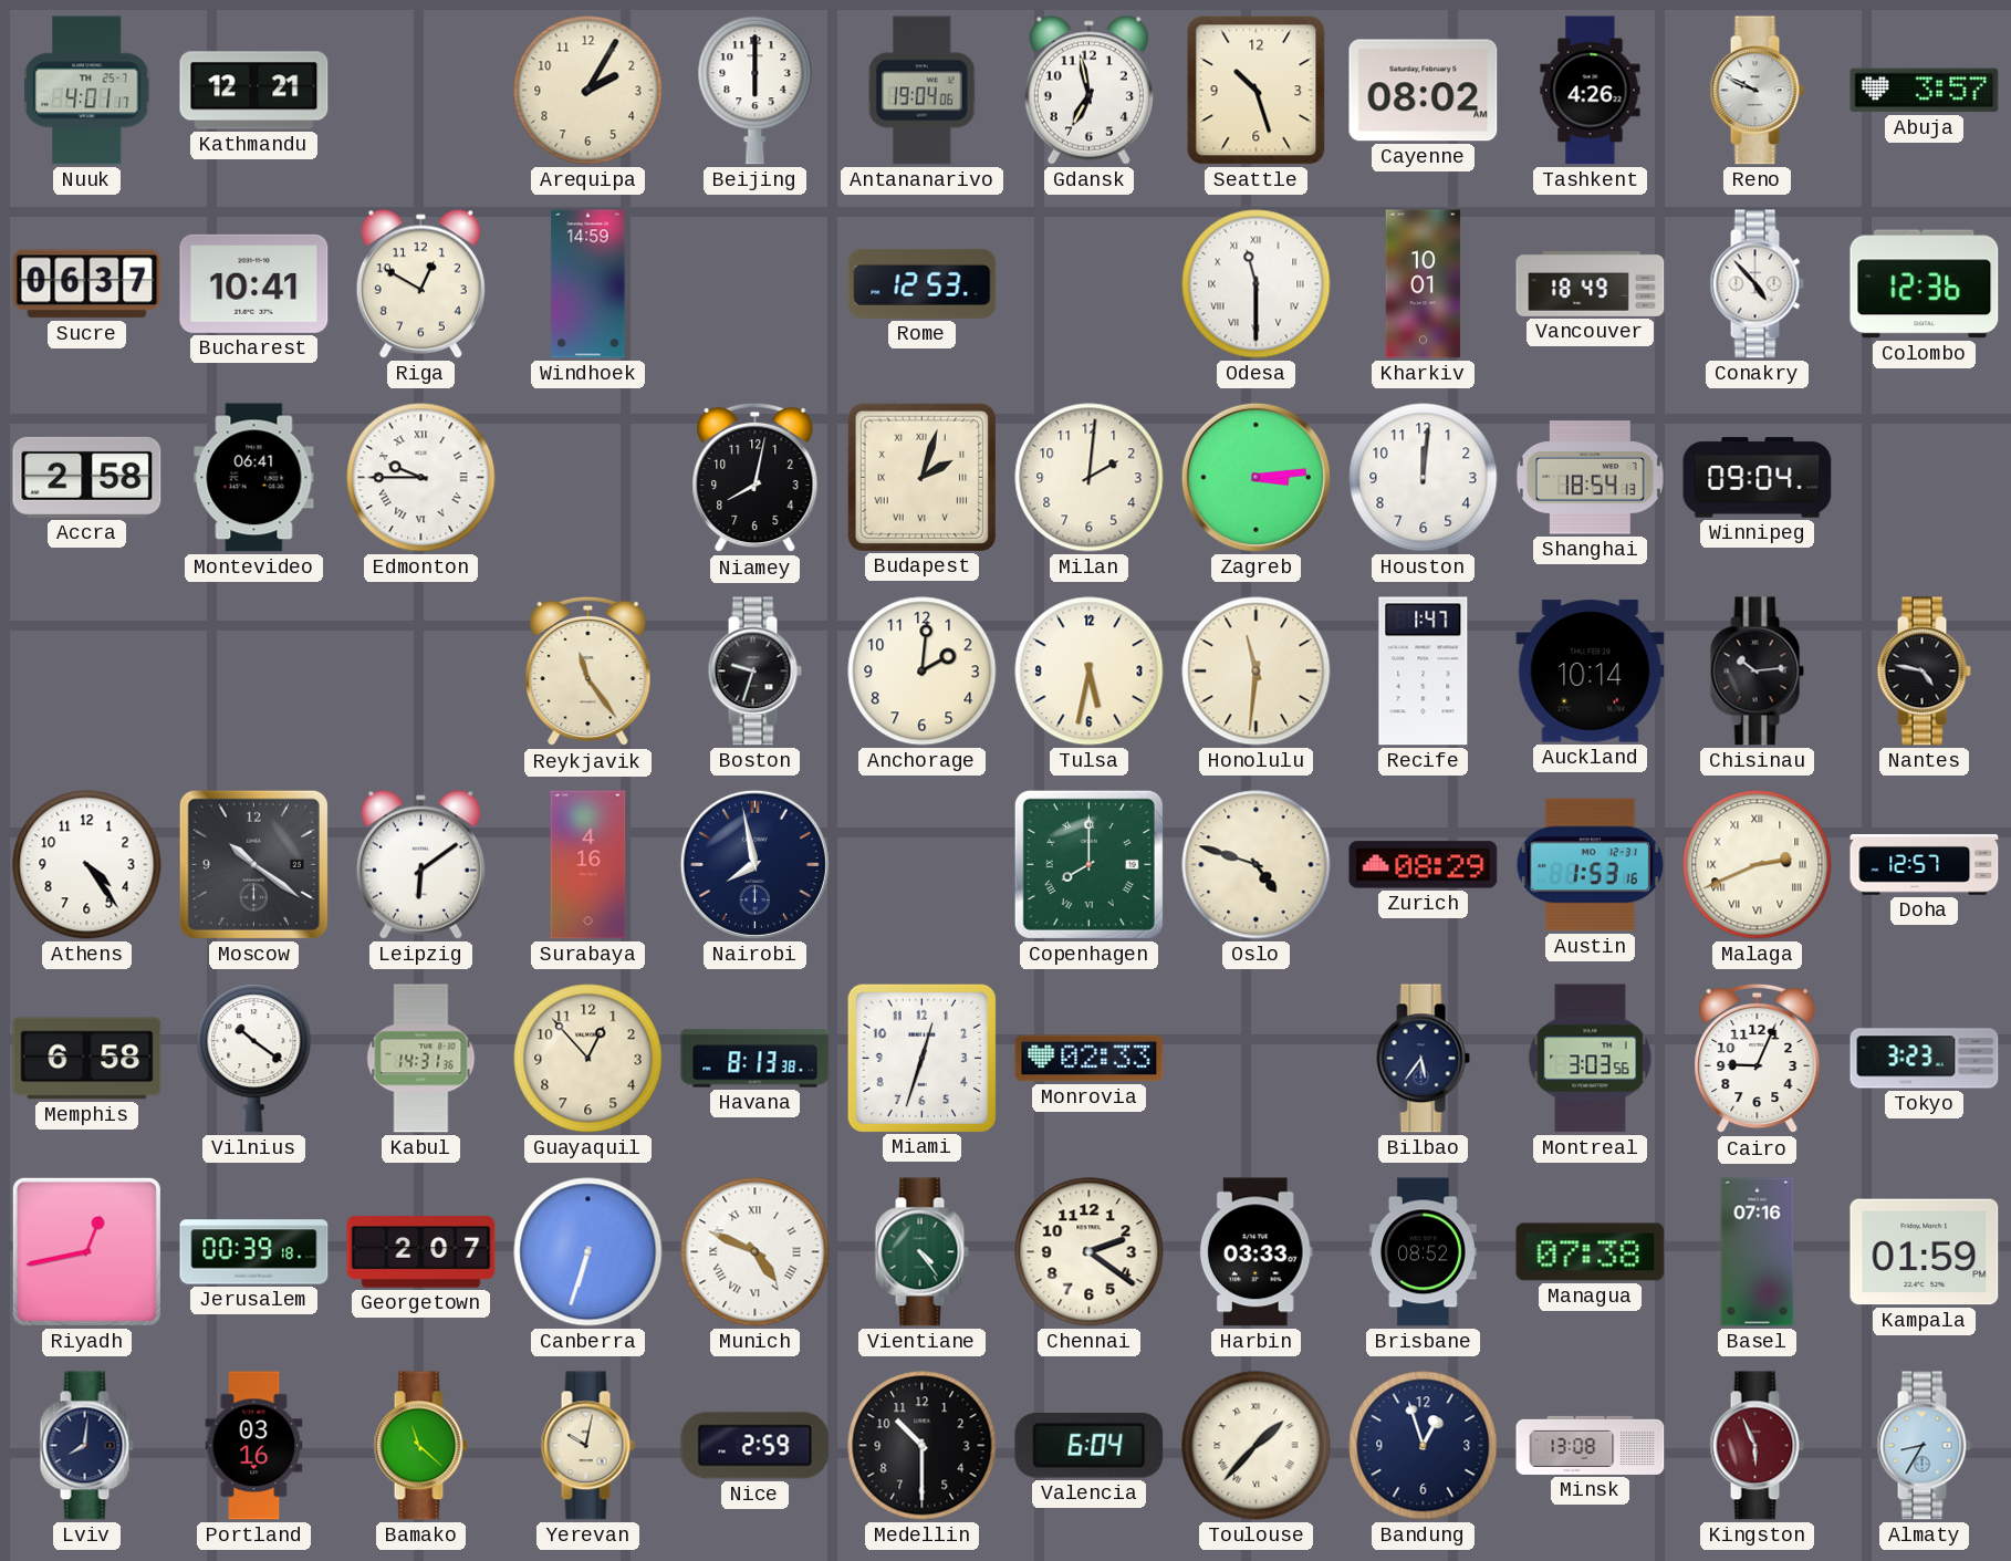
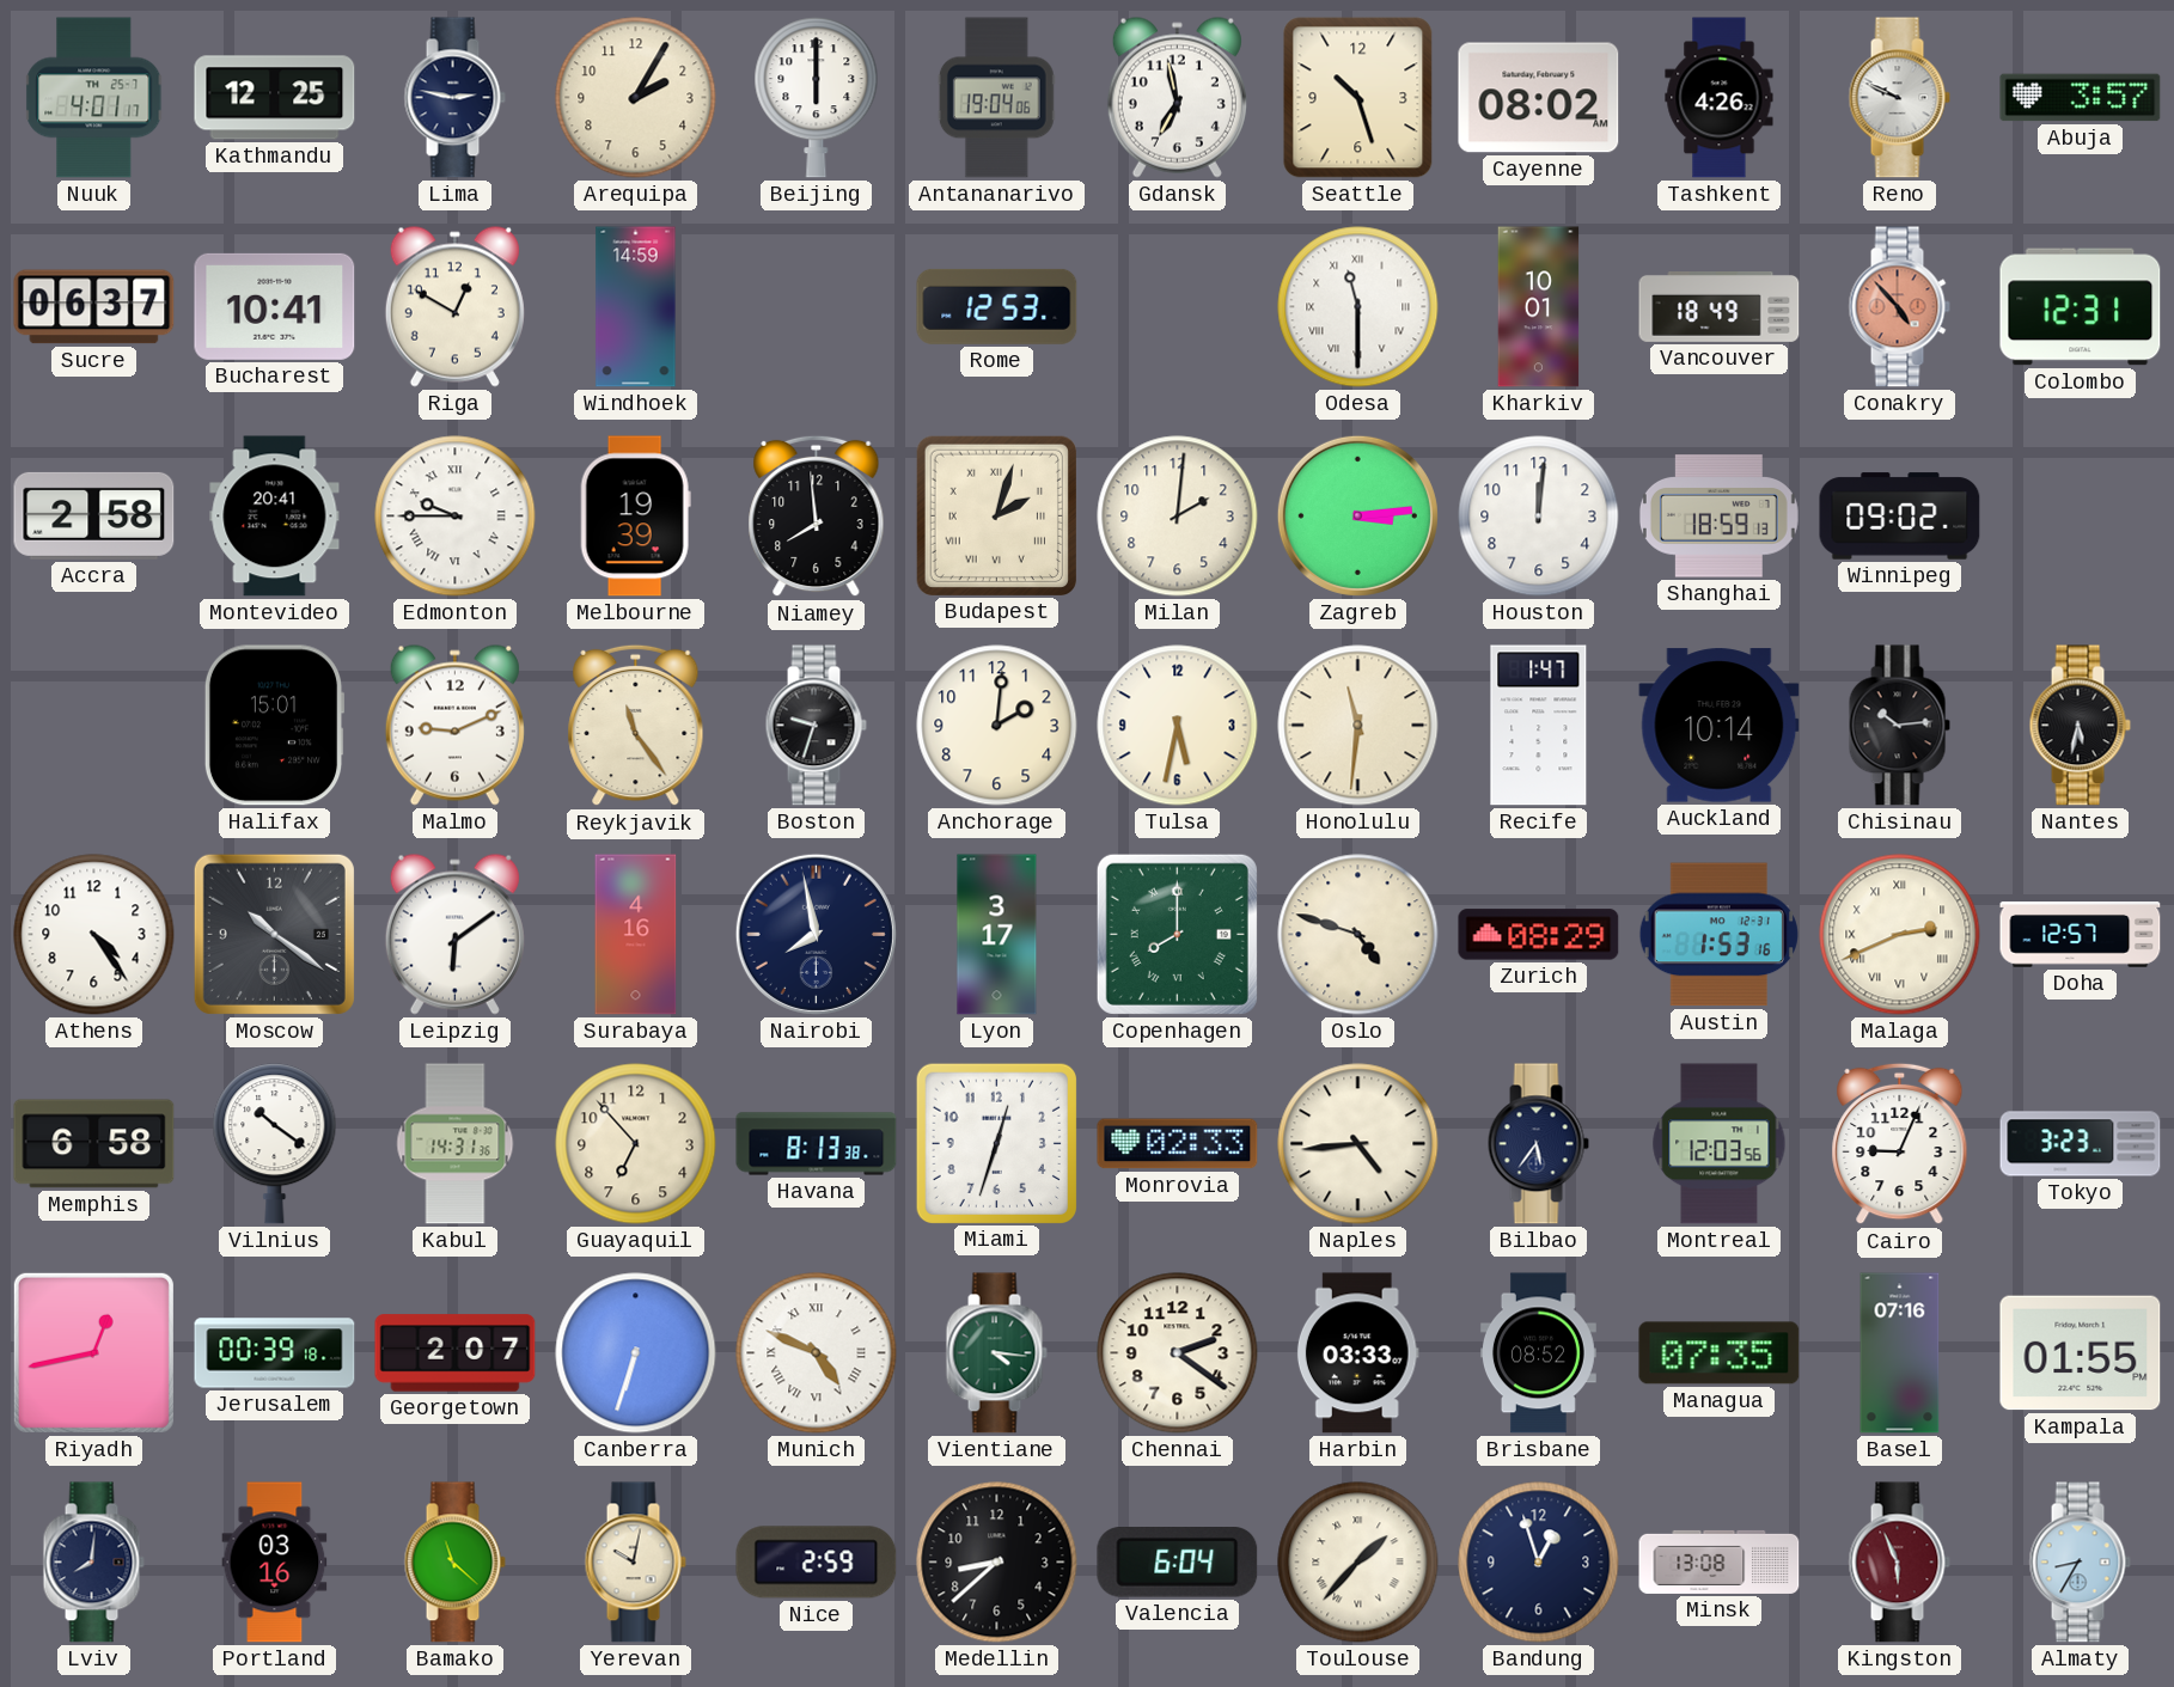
Kathmandu: 12:21 -> 12:25 (275, 98)
Lima: none -> 2:47 (454, 98)
Conakry dial: white -> salmon (1899, 307)
Colombo: 12:36 -> 12:31 (2081, 307)
Montevideo: 06:41 -> 20:41 (275, 517)
Melbourne: none -> 19:39 (635, 517)
Niamey: 8:02 -> 7:59 (817, 517)
Shanghai: 18:54 -> 18:59 (1718, 517)
Winnipeg: 09:04 -> 09:02 (1900, 517)
Halifax: none -> 15:01 (274, 726)
Malmo: none -> 9:11 (454, 725)
Nantes: 4:47 -> 5:32 (2080, 726)
Lyon: none -> 3:17 (997, 935)
Guayaquil: 12:53 -> 6:53 (636, 1144)
Naples: none -> 4:44 (1358, 1144)
Montreal: 3:03 -> 12:03 (1720, 1144)
Vientiane: 4:24 -> 4:16 (996, 1353)
Managua: 07:38 -> 07:35 (1720, 1353)
Kampala: 01:59 -> 01:55 (2081, 1353)
Medellin: 10:30 -> 8:38 (997, 1563)
